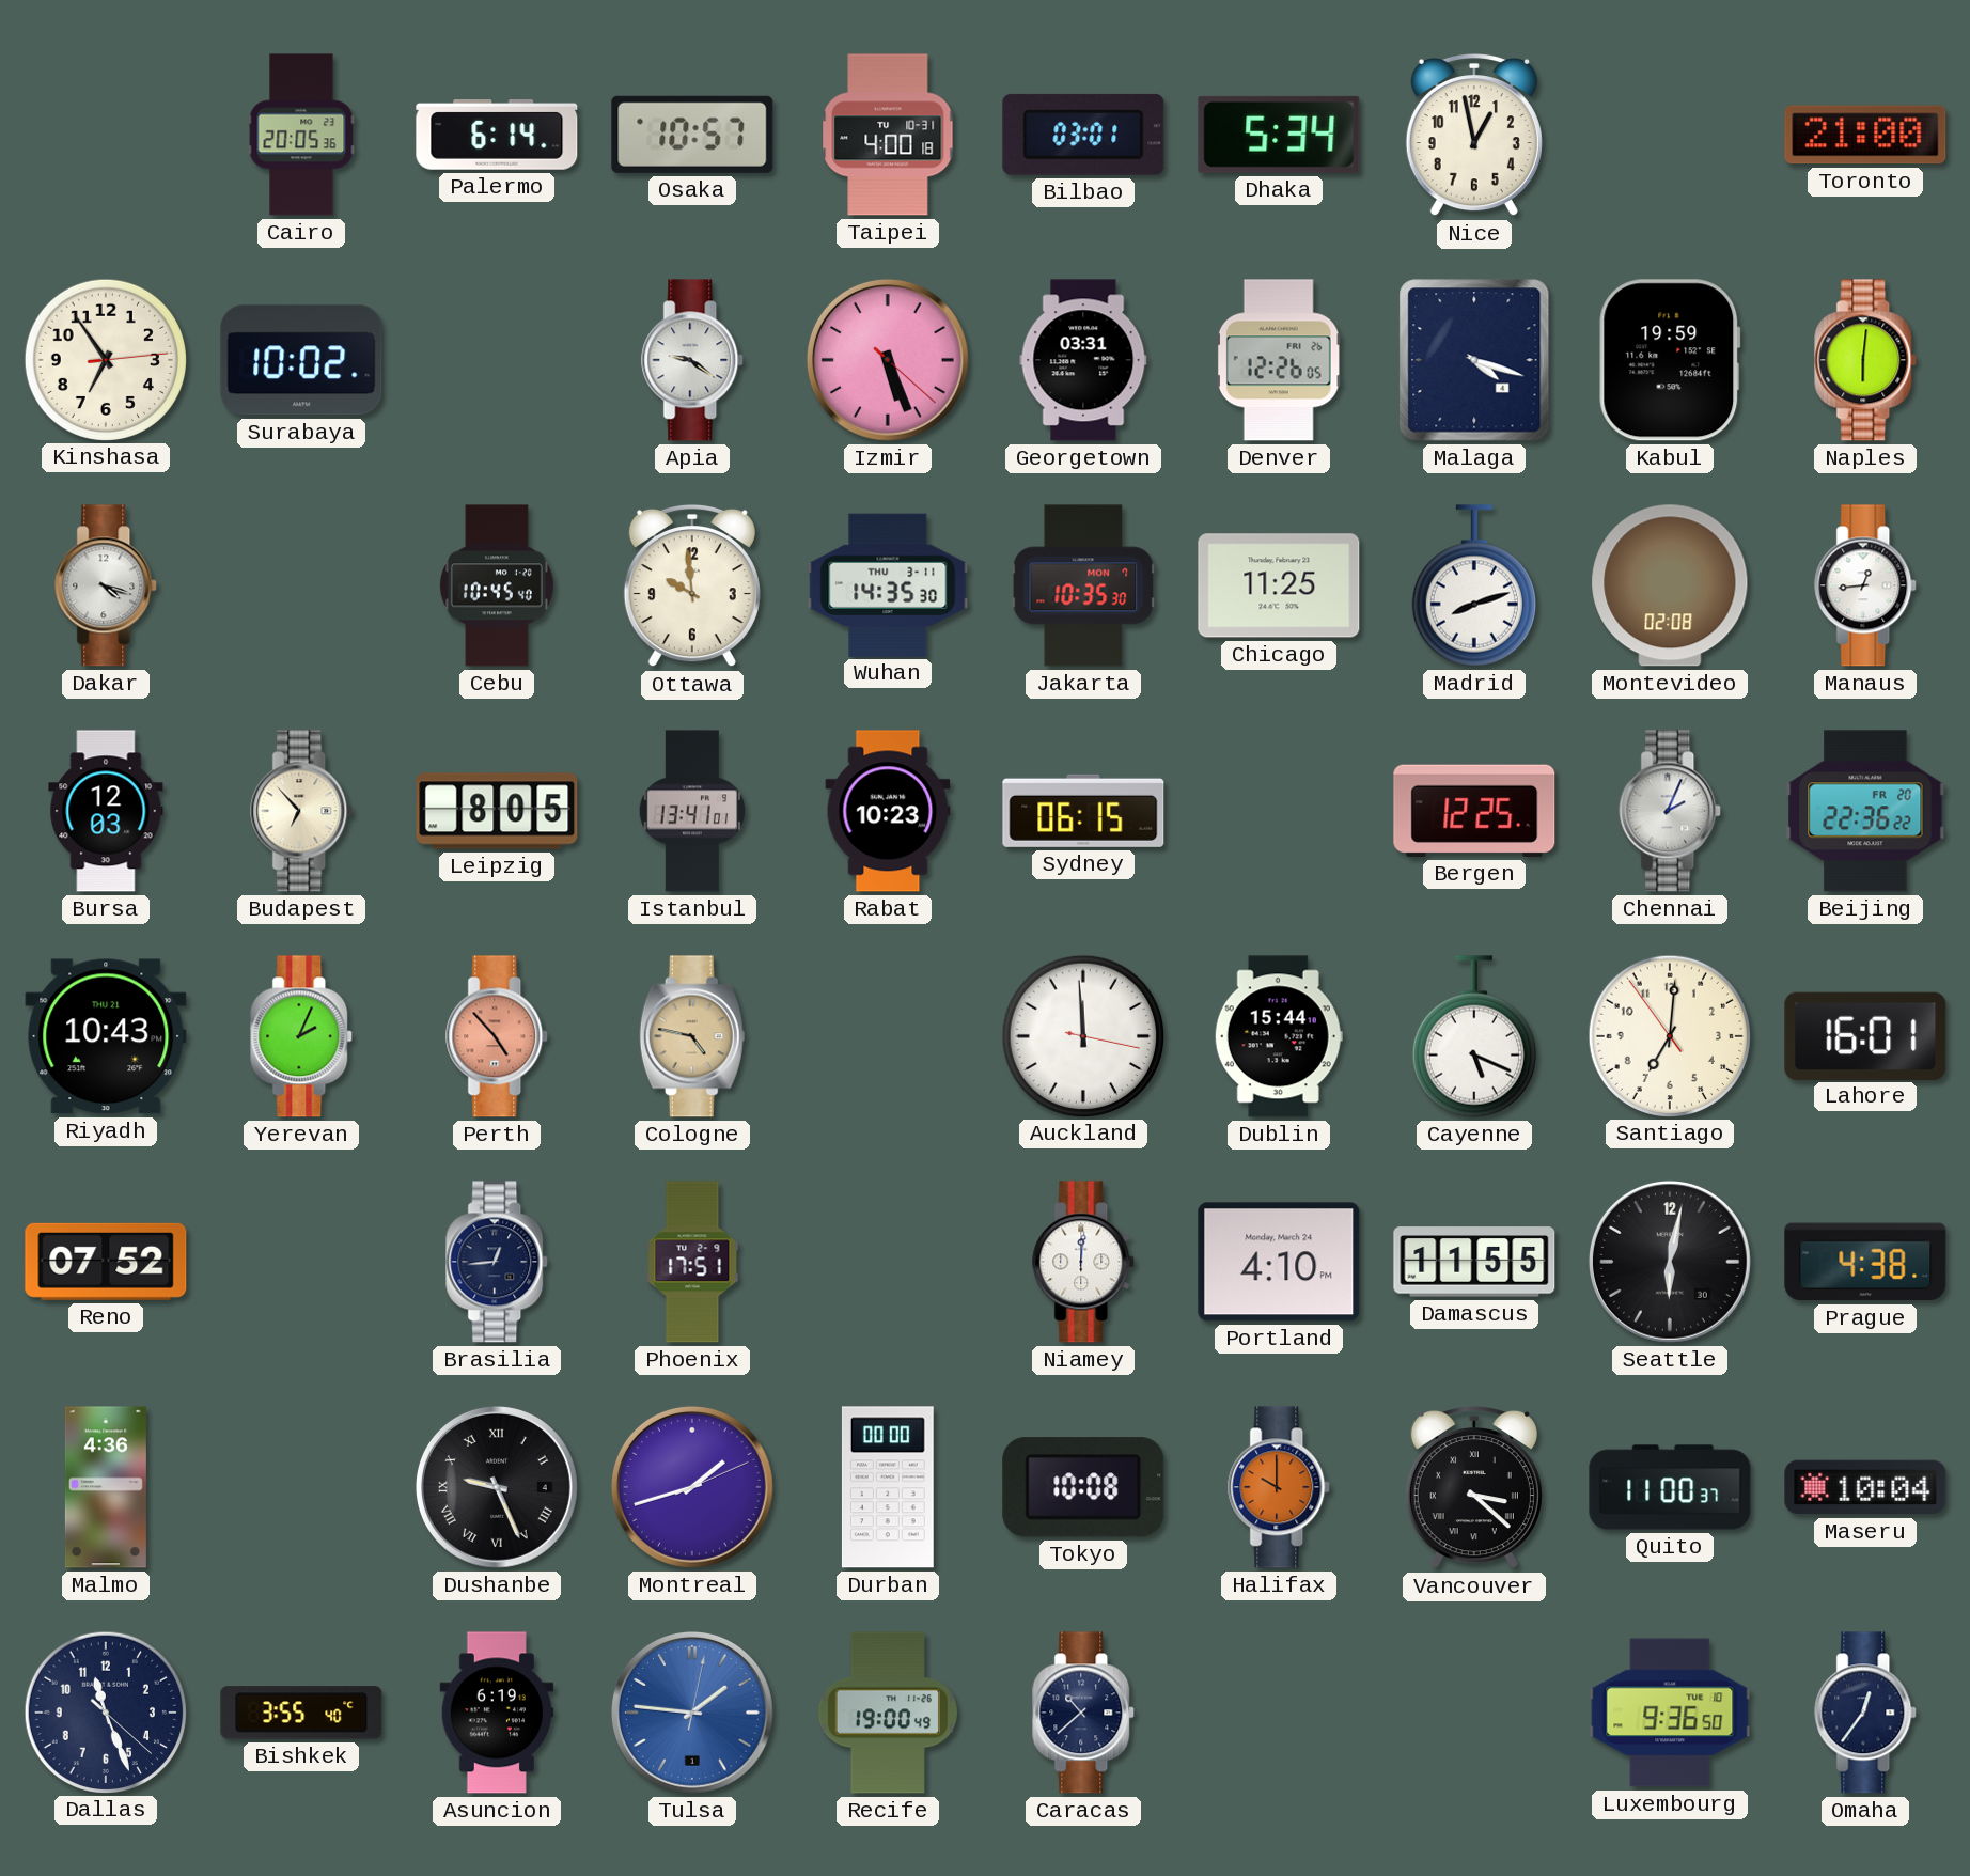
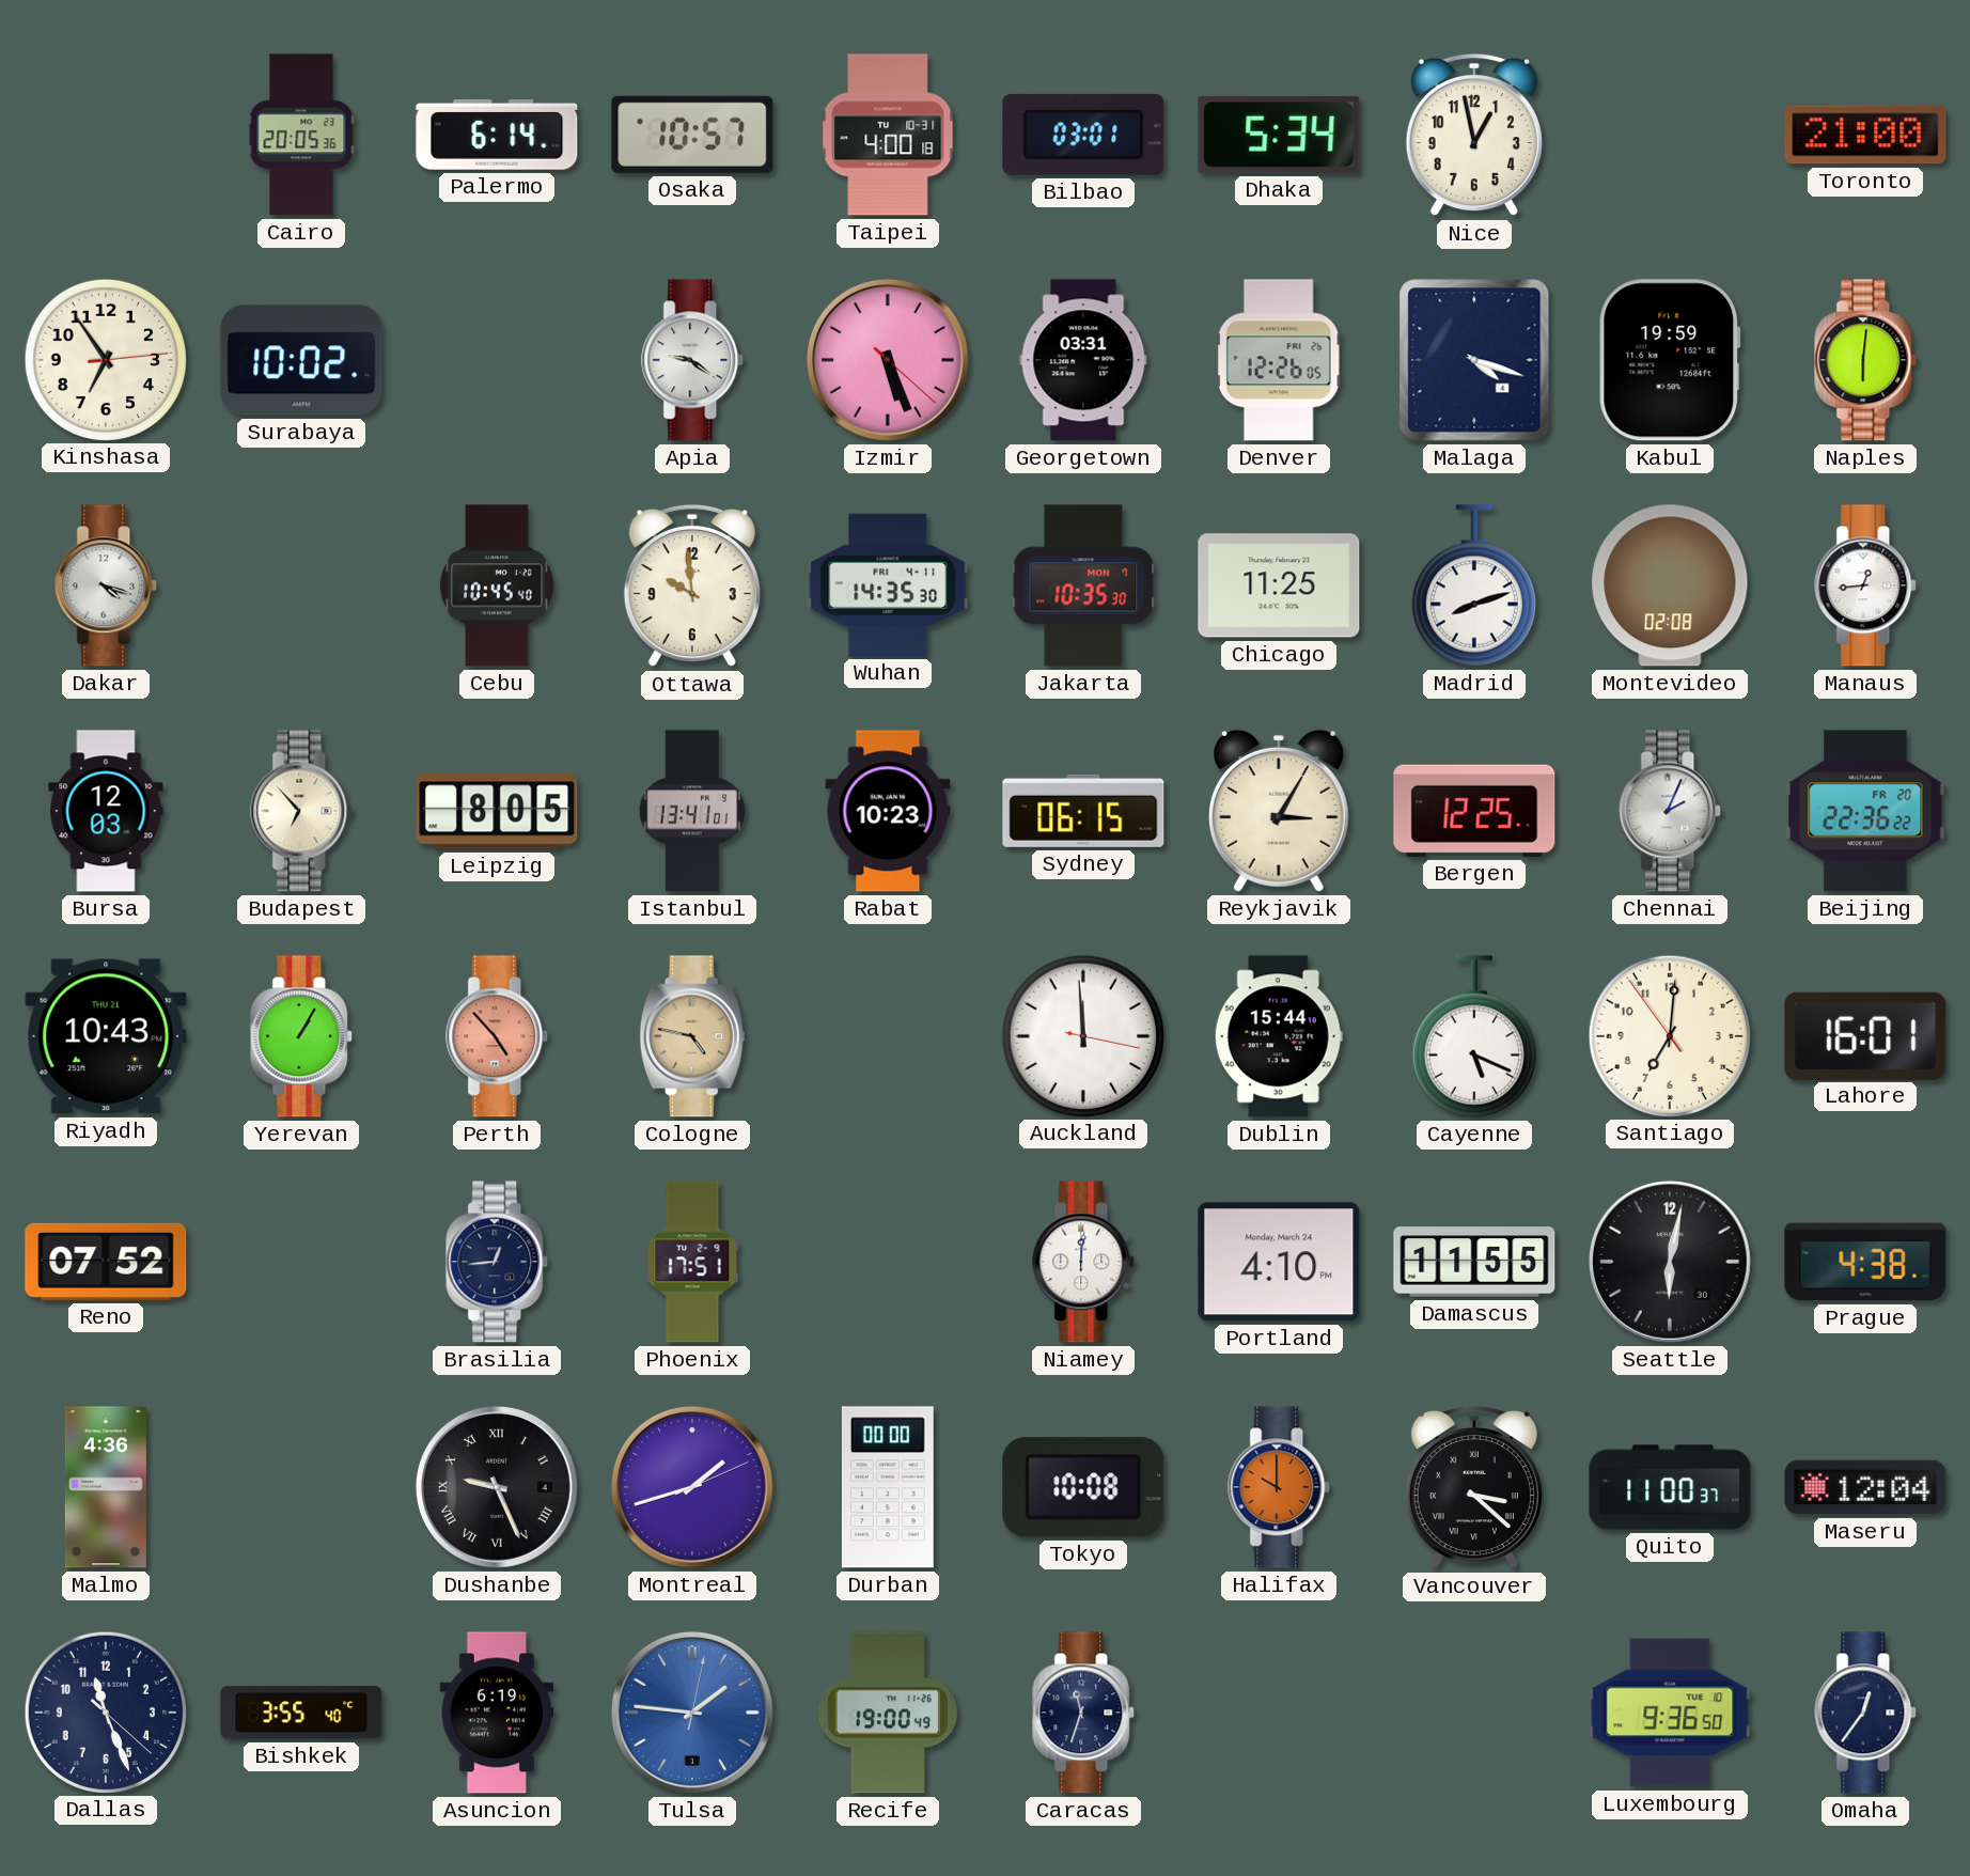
Wuhan date: THU 3-11 -> FRI 4-11 (888, 584)
Reykjavik: none -> 3:05 (1279, 811)
Yerevan: 2:04 -> 1:05 (302, 1036)
Maseru: 10:04 -> 12:04 (1865, 1487)
Caracas: 10:38 -> 11:33 (1084, 1713)
